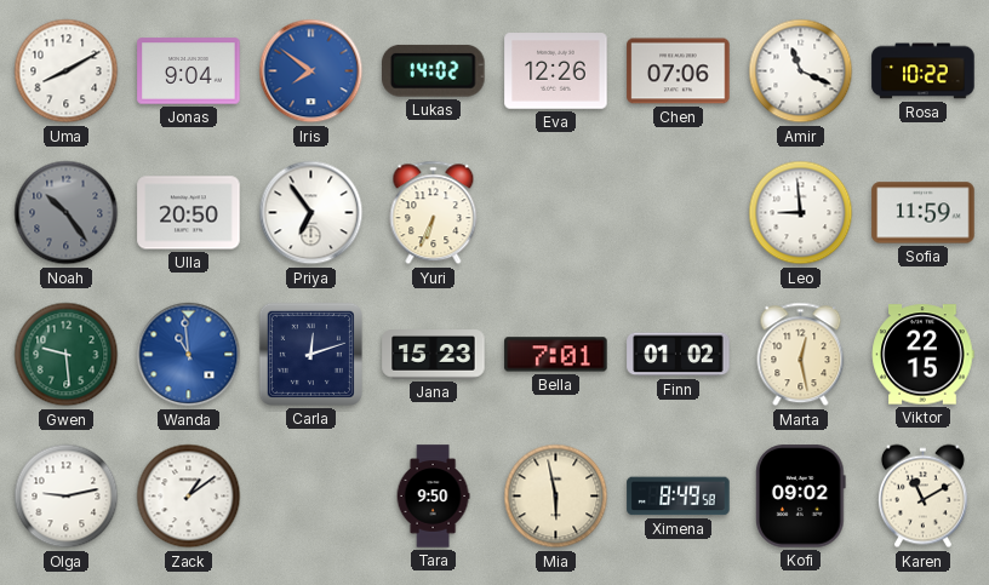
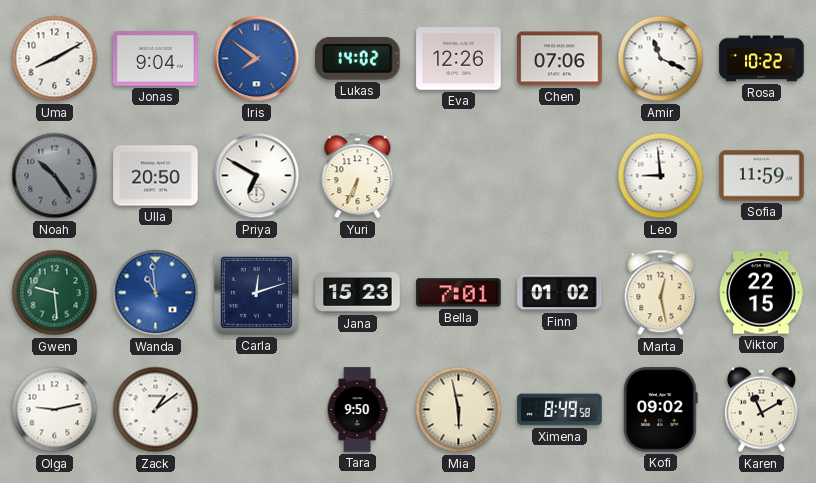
Priya: 6:54 -> 6:50 (257, 176)
